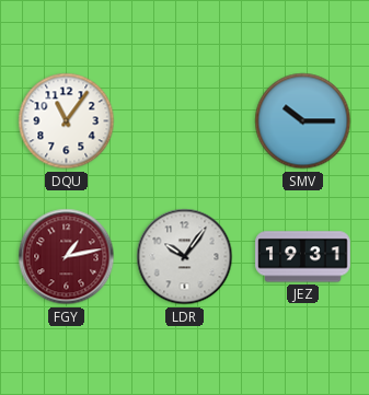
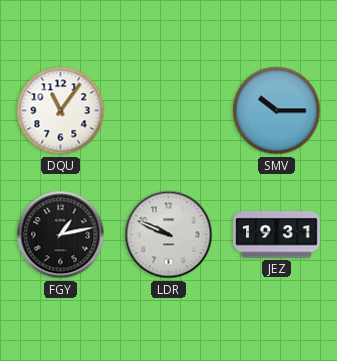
FGY dial: burgundy -> black (61, 235)
LDR: 10:06 -> 9:49 (169, 235)
